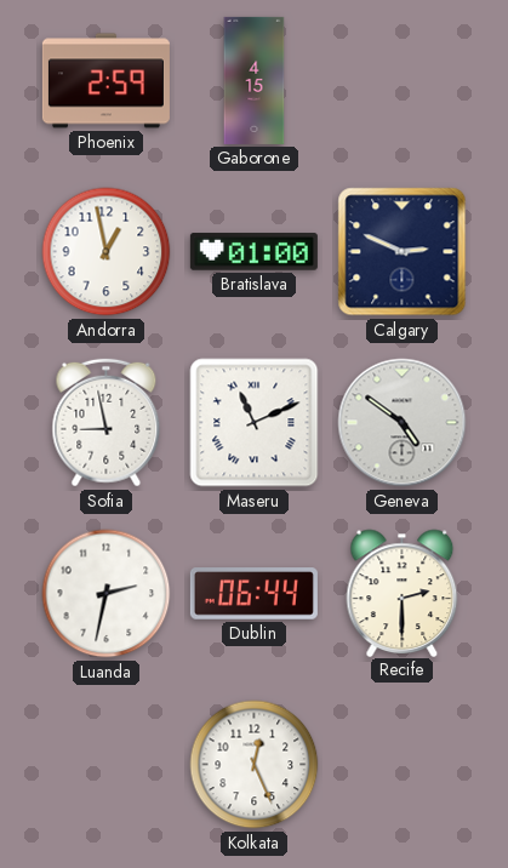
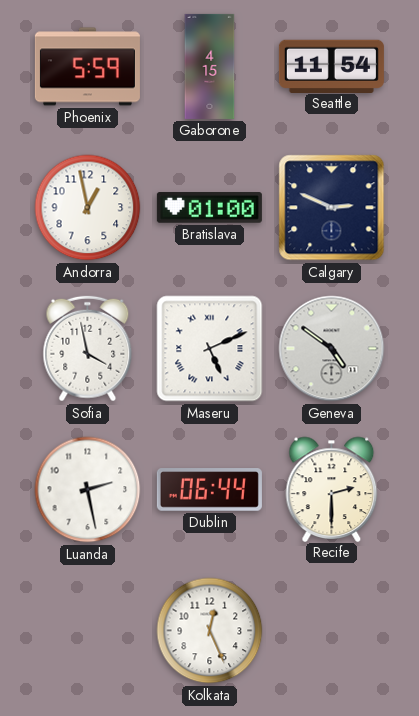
Phoenix: 2:59 -> 5:59 (87, 67)
Seattle: none -> 11:54 (331, 66)
Sofia: 8:58 -> 3:58 (88, 349)
Maseru: 11:11 -> 5:11 (210, 349)
Luanda: 2:32 -> 2:28 (88, 490)
